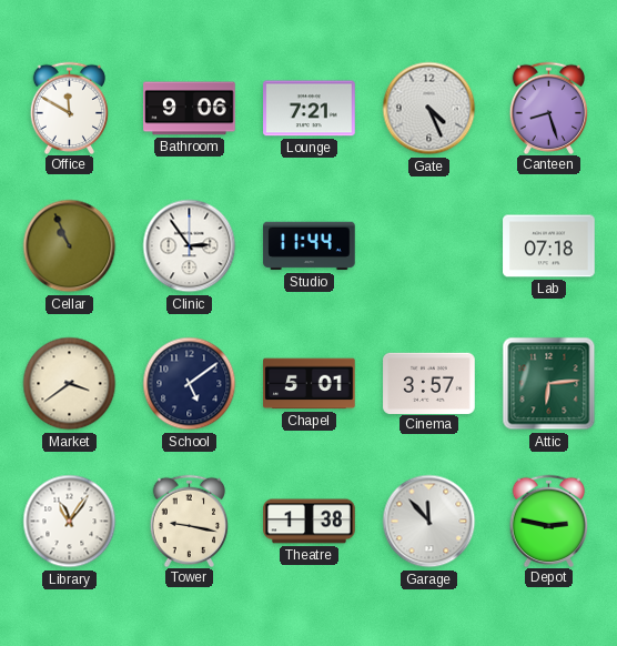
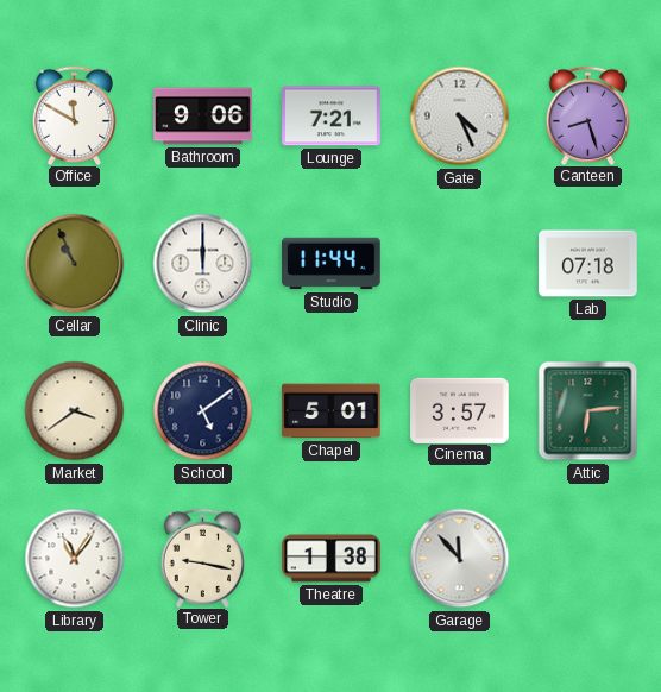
Clinic: 2:54 -> 12:00 (203, 264)
Depot: 2:47 -> none (549, 521)
